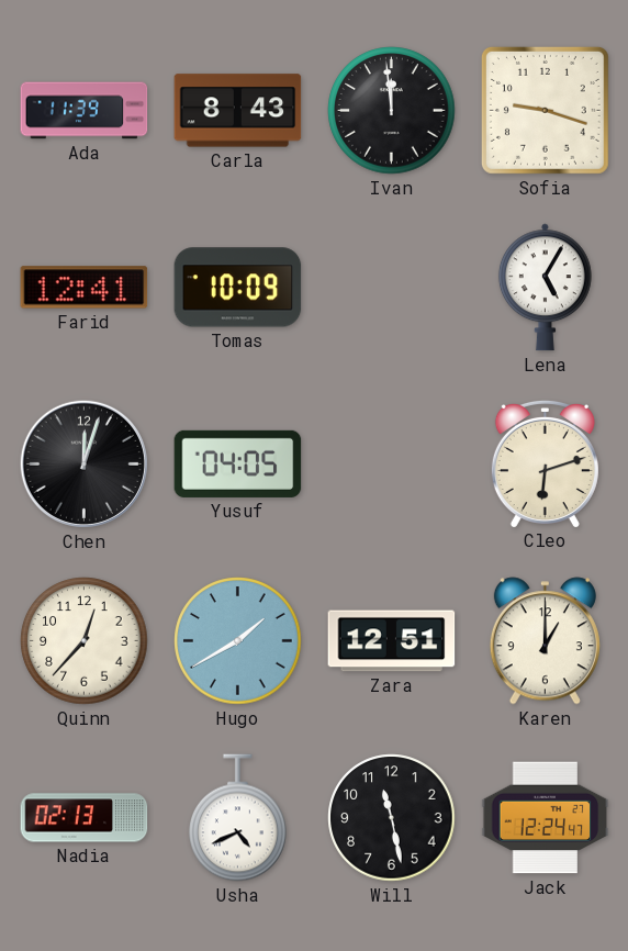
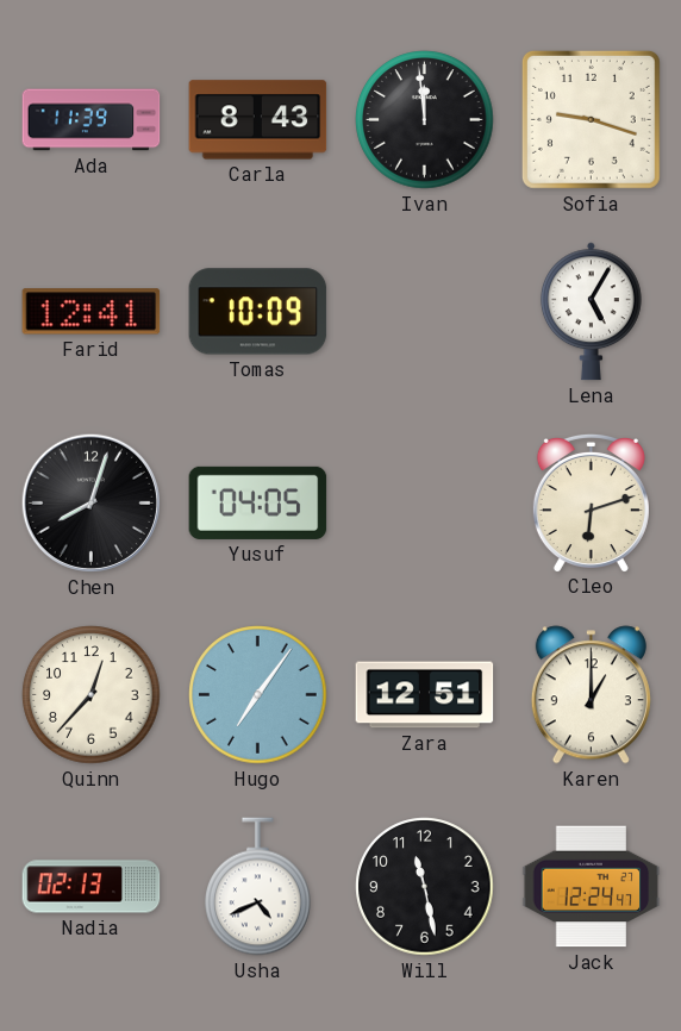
Chen: 12:03 -> 8:03 (90, 502)
Hugo: 1:40 -> 7:06 (258, 695)
